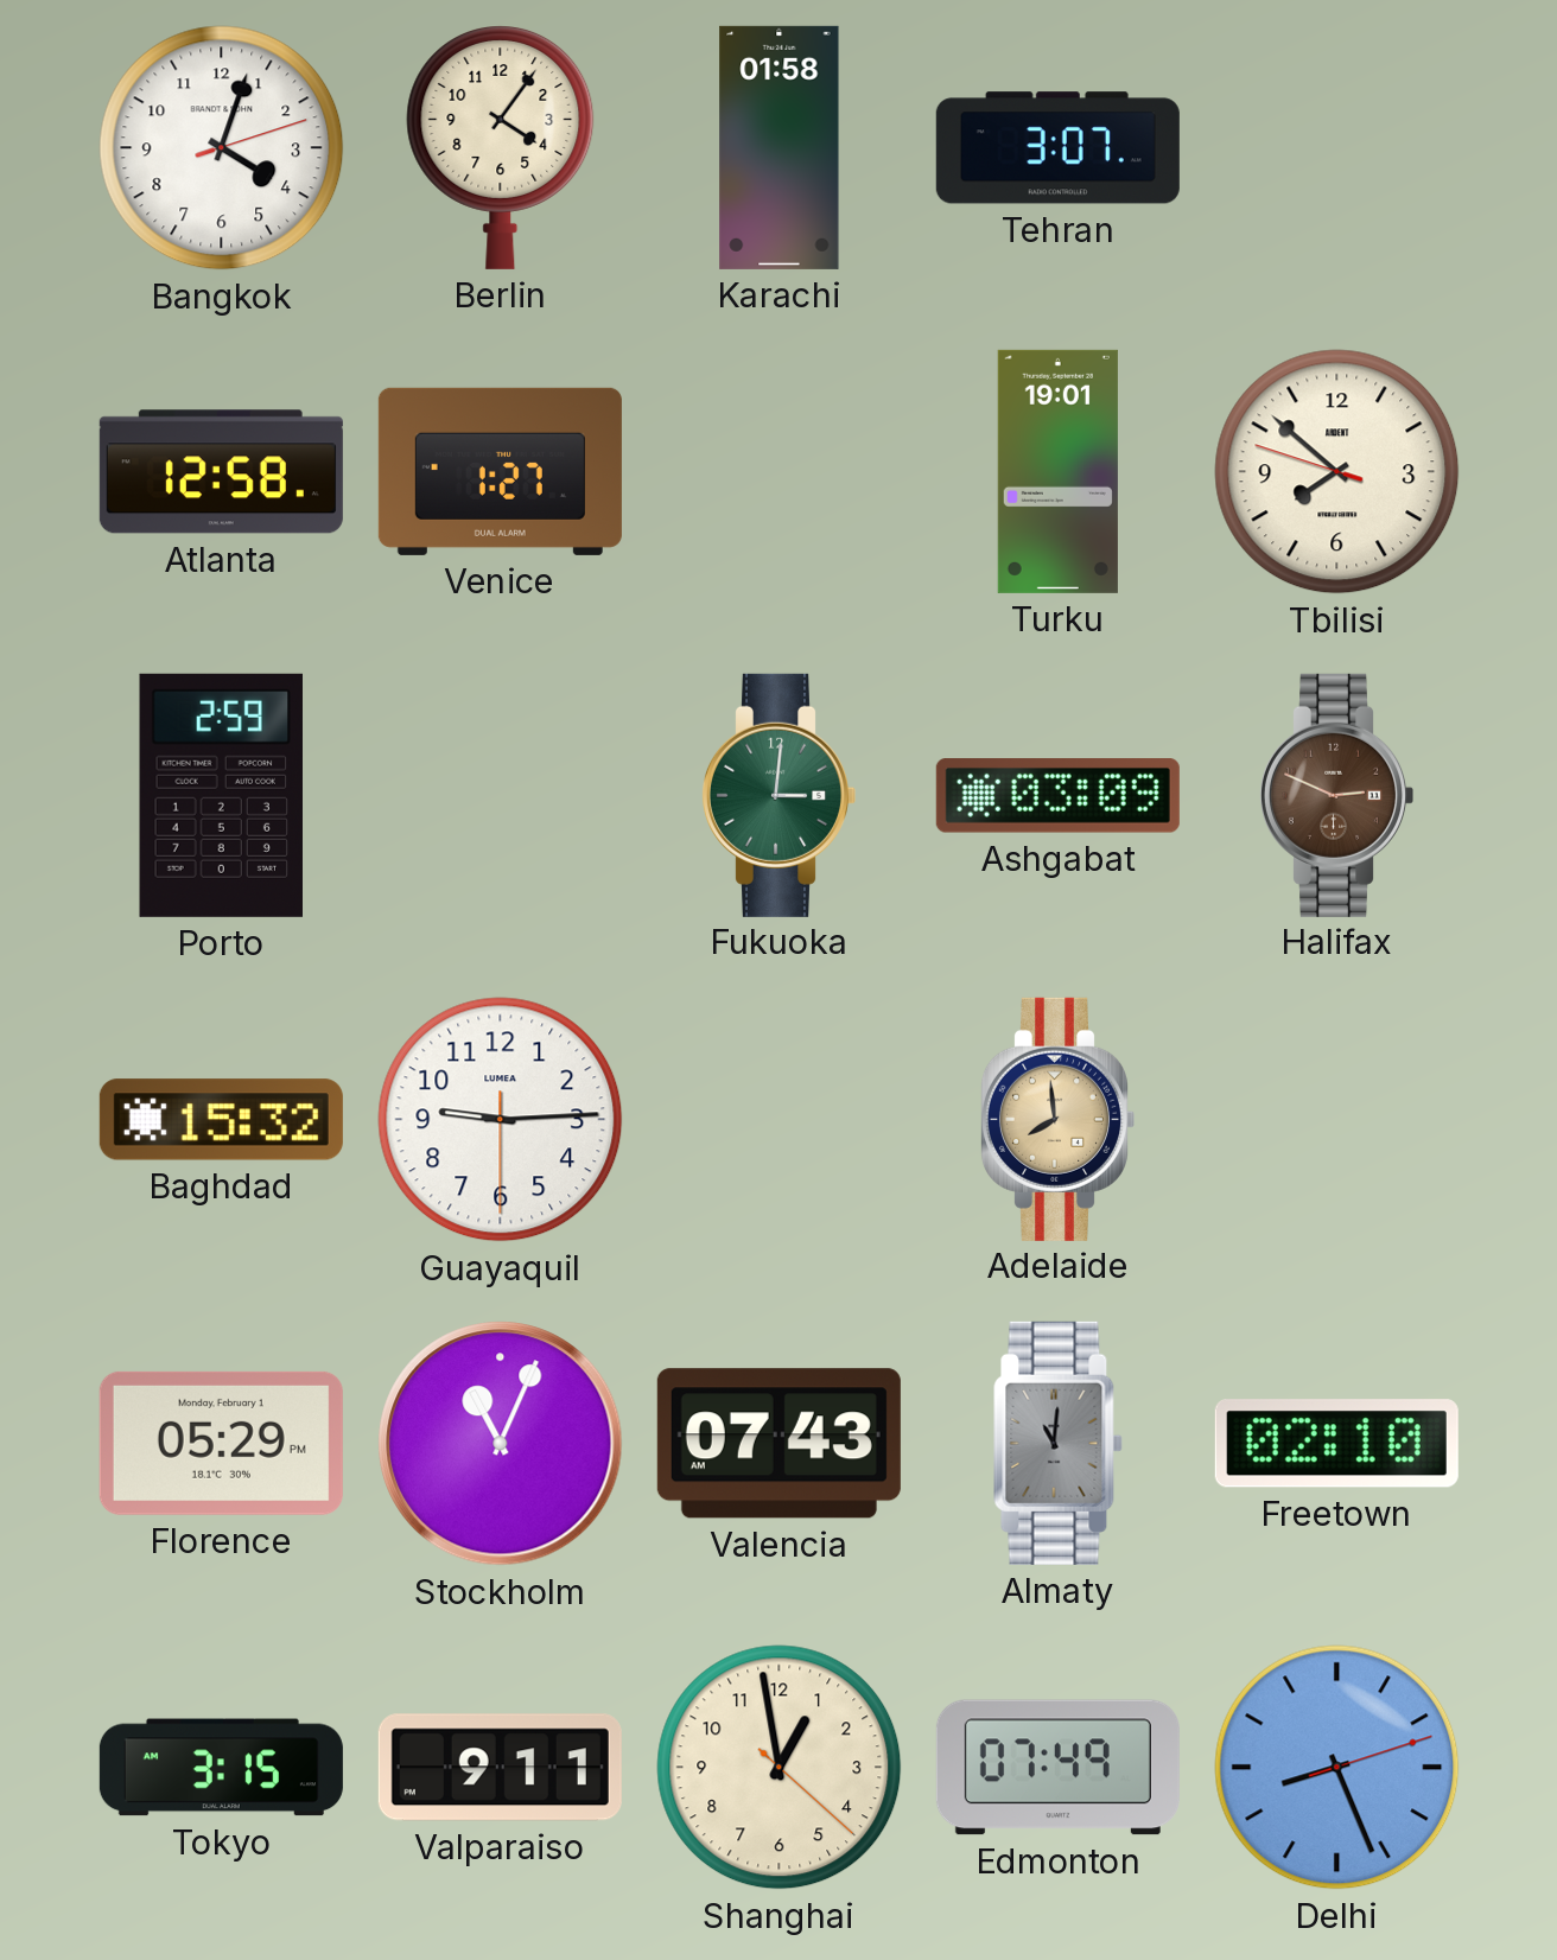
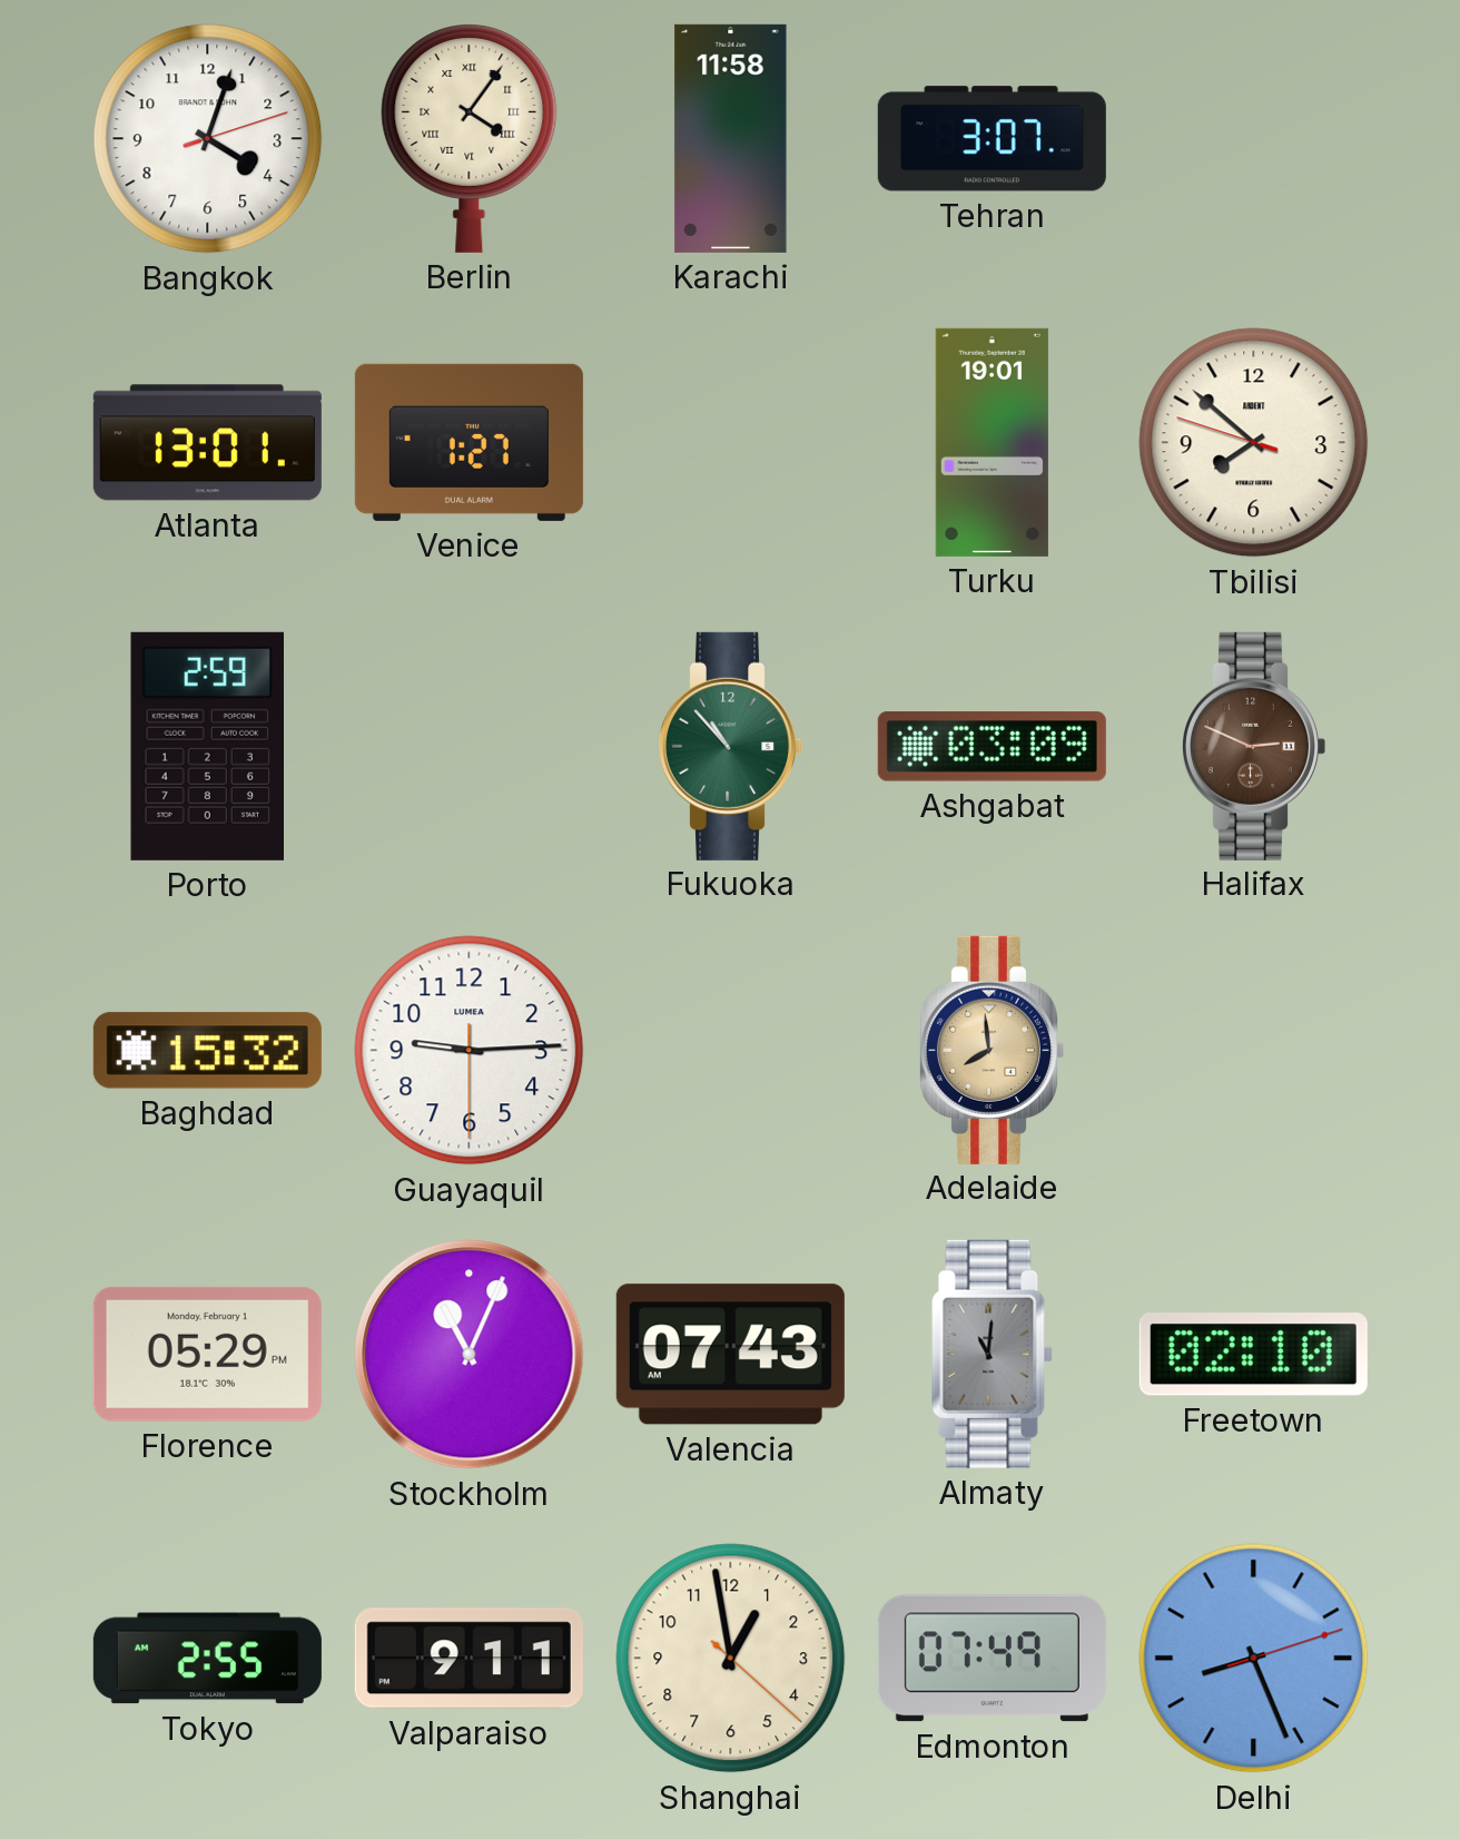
Berlin numerals: Arabic -> Roman (470, 139)
Karachi: 01:58 -> 11:58 (731, 138)
Atlanta: 12:58 -> 13:01 (207, 443)
Fukuoka: 3:01 -> 10:53 (729, 746)
Tokyo: 3:15 -> 2:55 (207, 1659)
